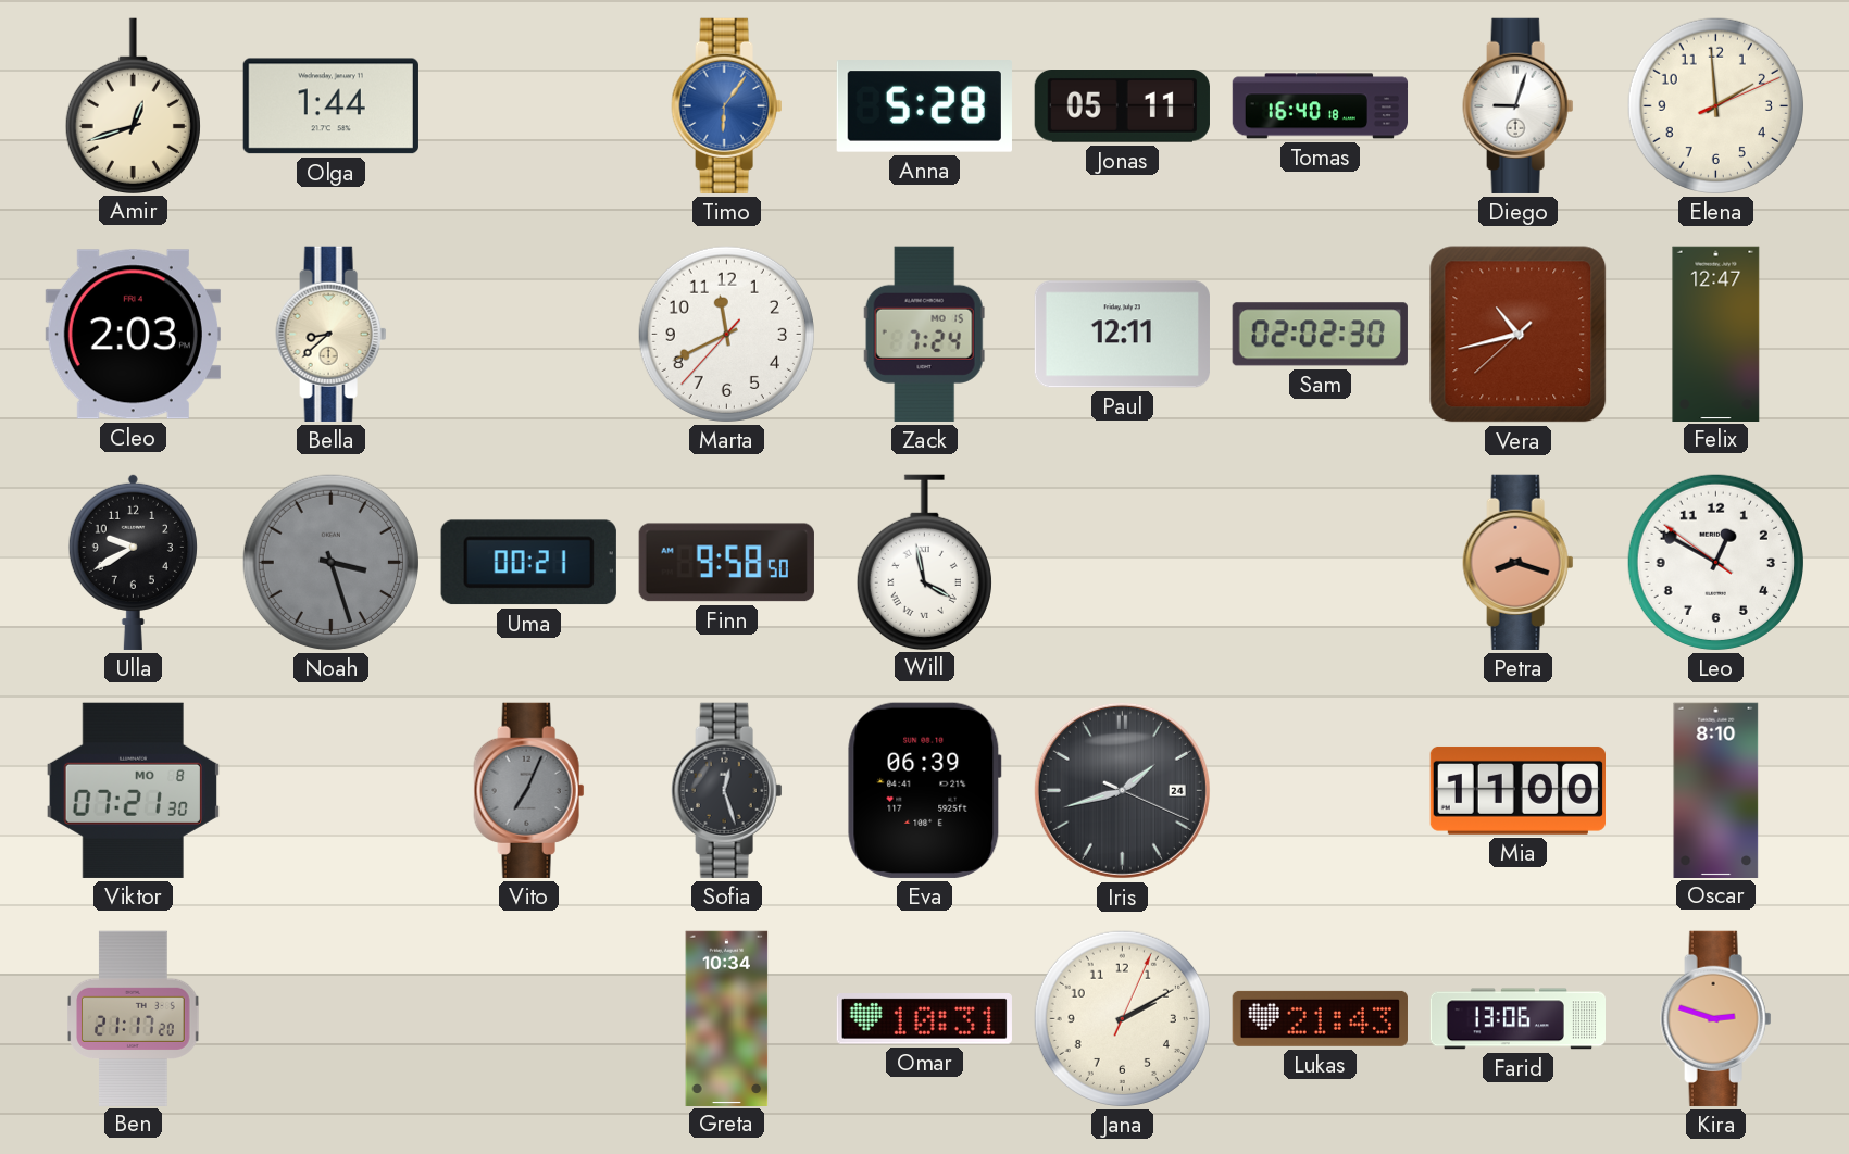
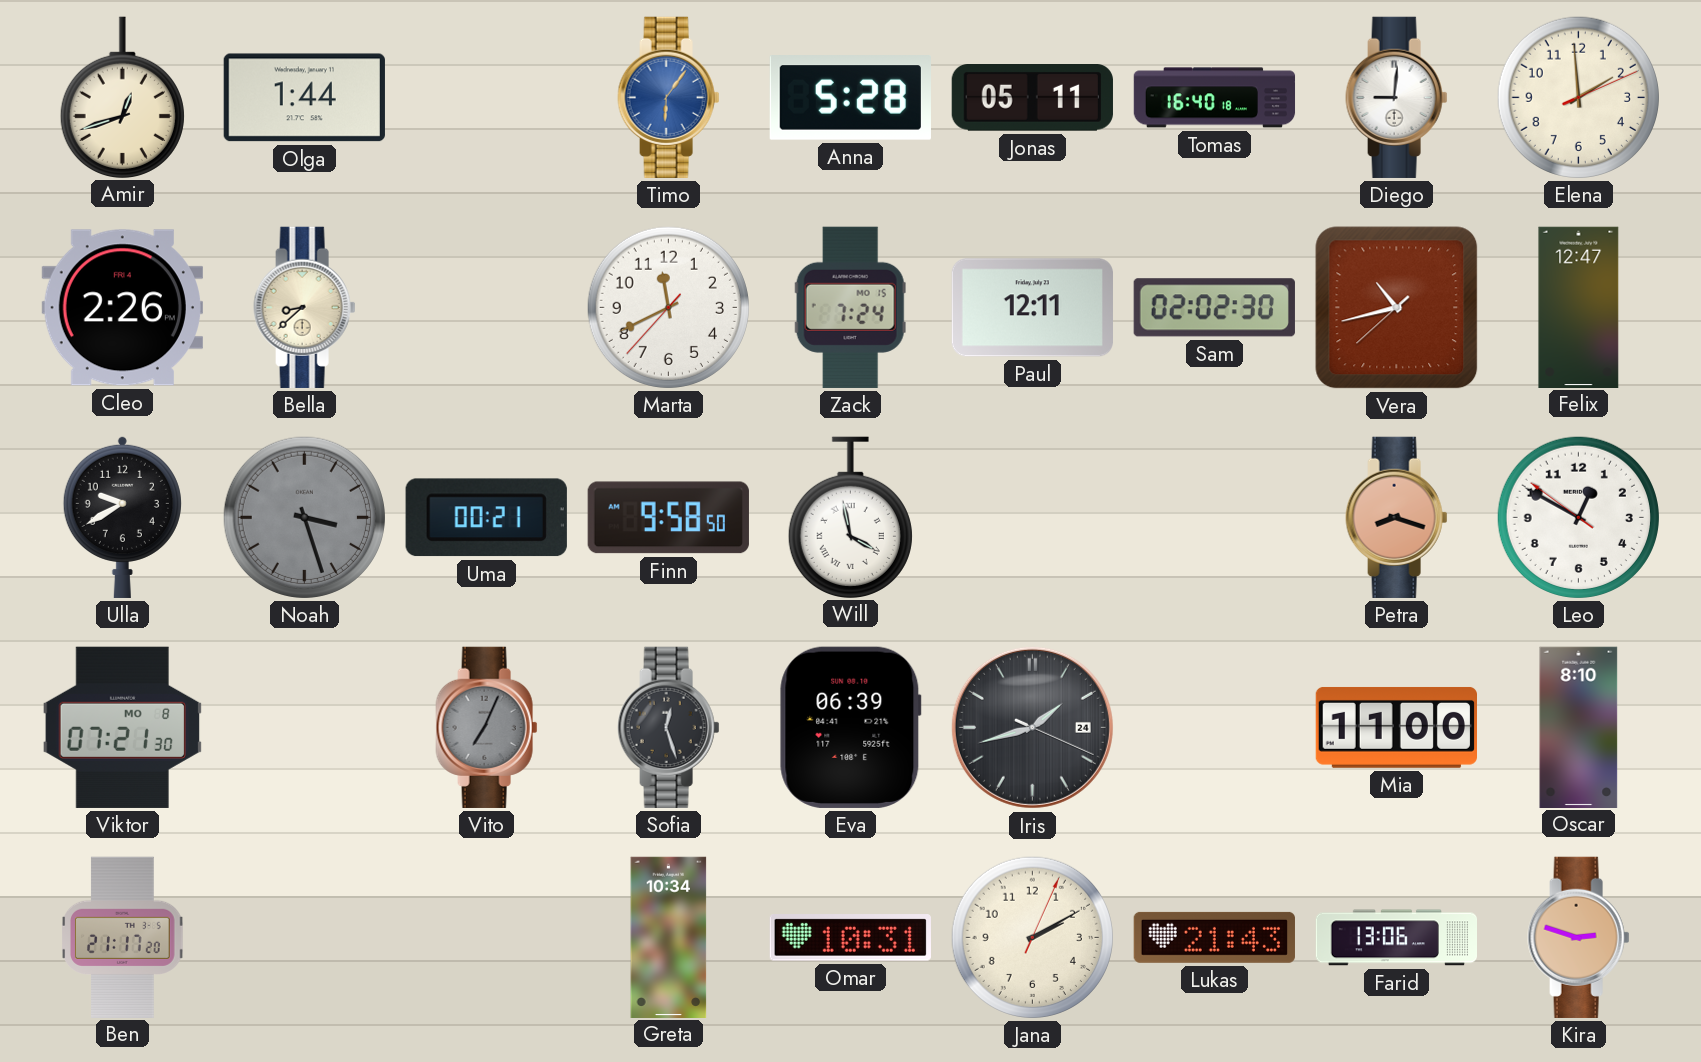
Diego: 9:03 -> 9:01 (1397, 97)
Cleo: 2:03 -> 2:26 (122, 308)
